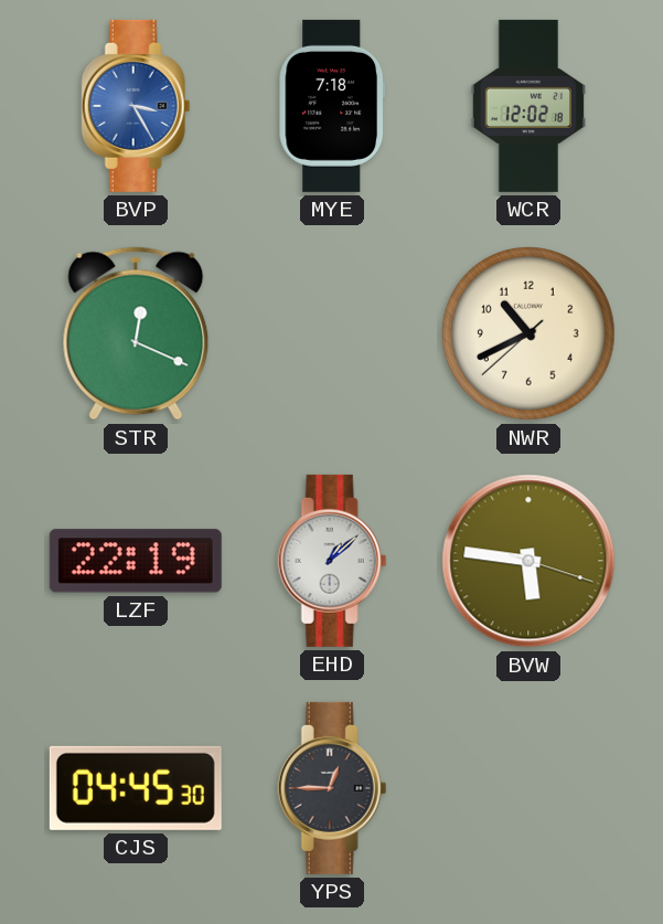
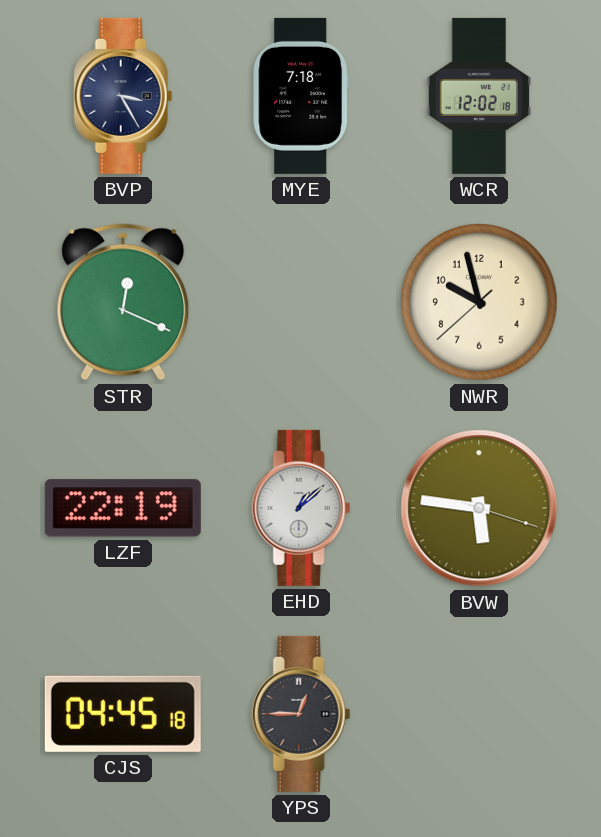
BVP dial: blue -> navy (123, 96)
NWR: 10:40 -> 9:57 (479, 302)
CJS: 04:45:30 -> 04:45:18 (123, 714)
